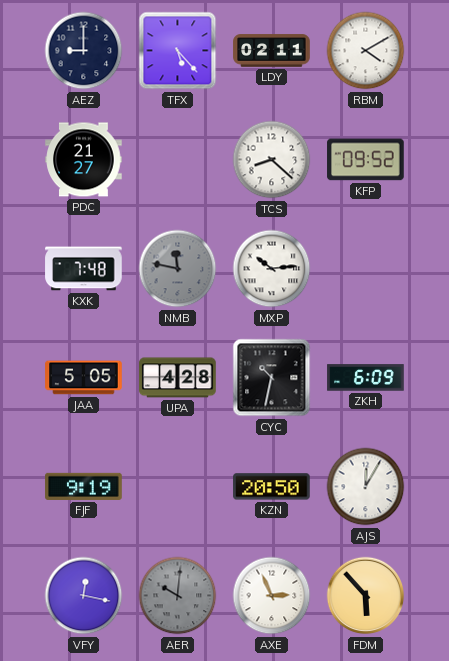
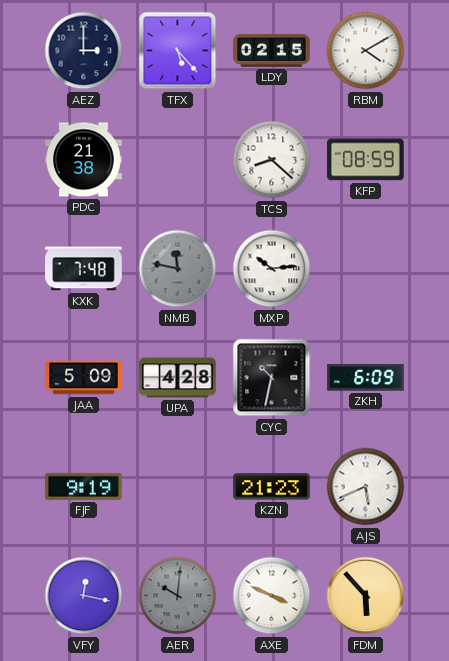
AEZ: 9:00 -> 3:00 (84, 51)
LDY: 02:11 -> 02:15 (272, 51)
PDC: 21:27 -> 21:38 (84, 160)
KFP: 09:52 -> 08:59 (366, 160)
JAA: 5:05 -> 5:09 (84, 378)
KZN: 20:50 -> 21:23 (272, 487)
AJS: 12:05 -> 5:41 (366, 487)
AXE: 2:56 -> 3:49 (272, 596)
